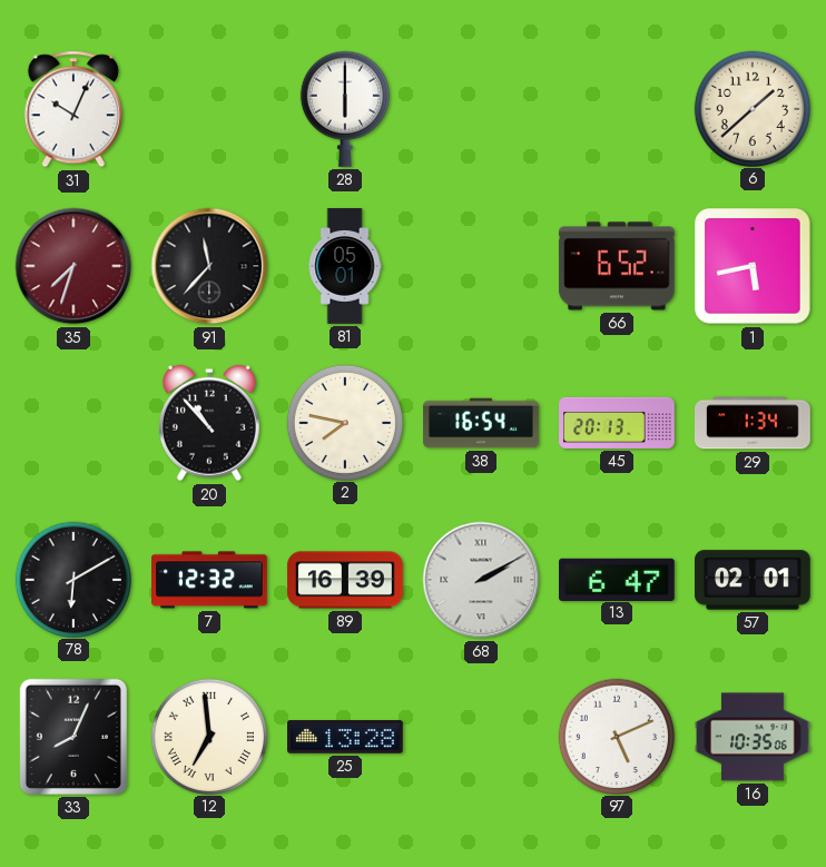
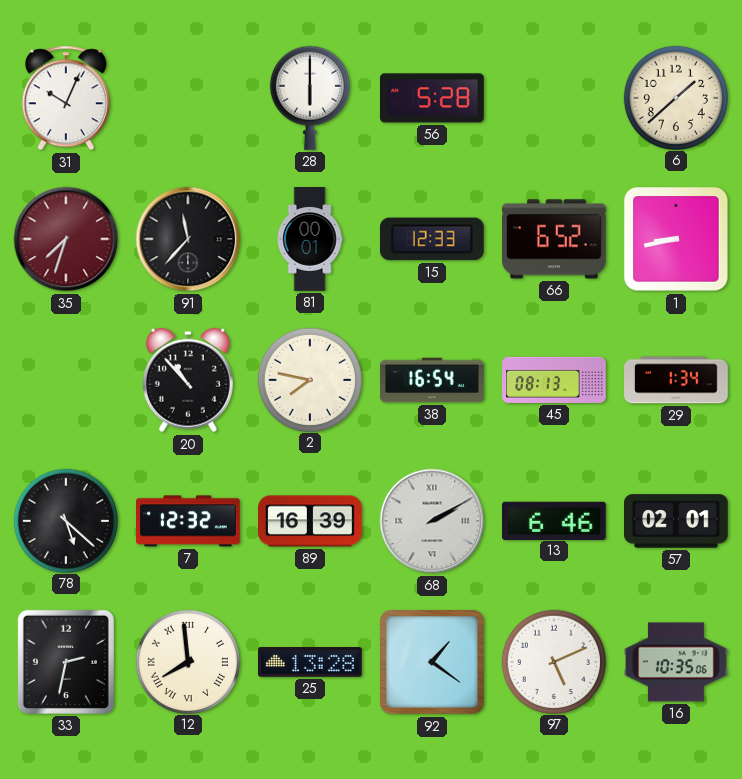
56: none -> 5:28 (433, 98)
81: 05:01 -> 00:01 (310, 239)
15: none -> 12:33 (432, 239)
1: 5:43 -> 8:43 (676, 239)
45: 20:13 -> 08:13 (554, 380)
78: 6:10 -> 5:22 (65, 520)
13: 6:47 -> 6:46 (555, 520)
33: 8:04 -> 2:32 (66, 662)
12: 6:59 -> 7:59 (187, 661)
92: none -> 1:21 (433, 663)
